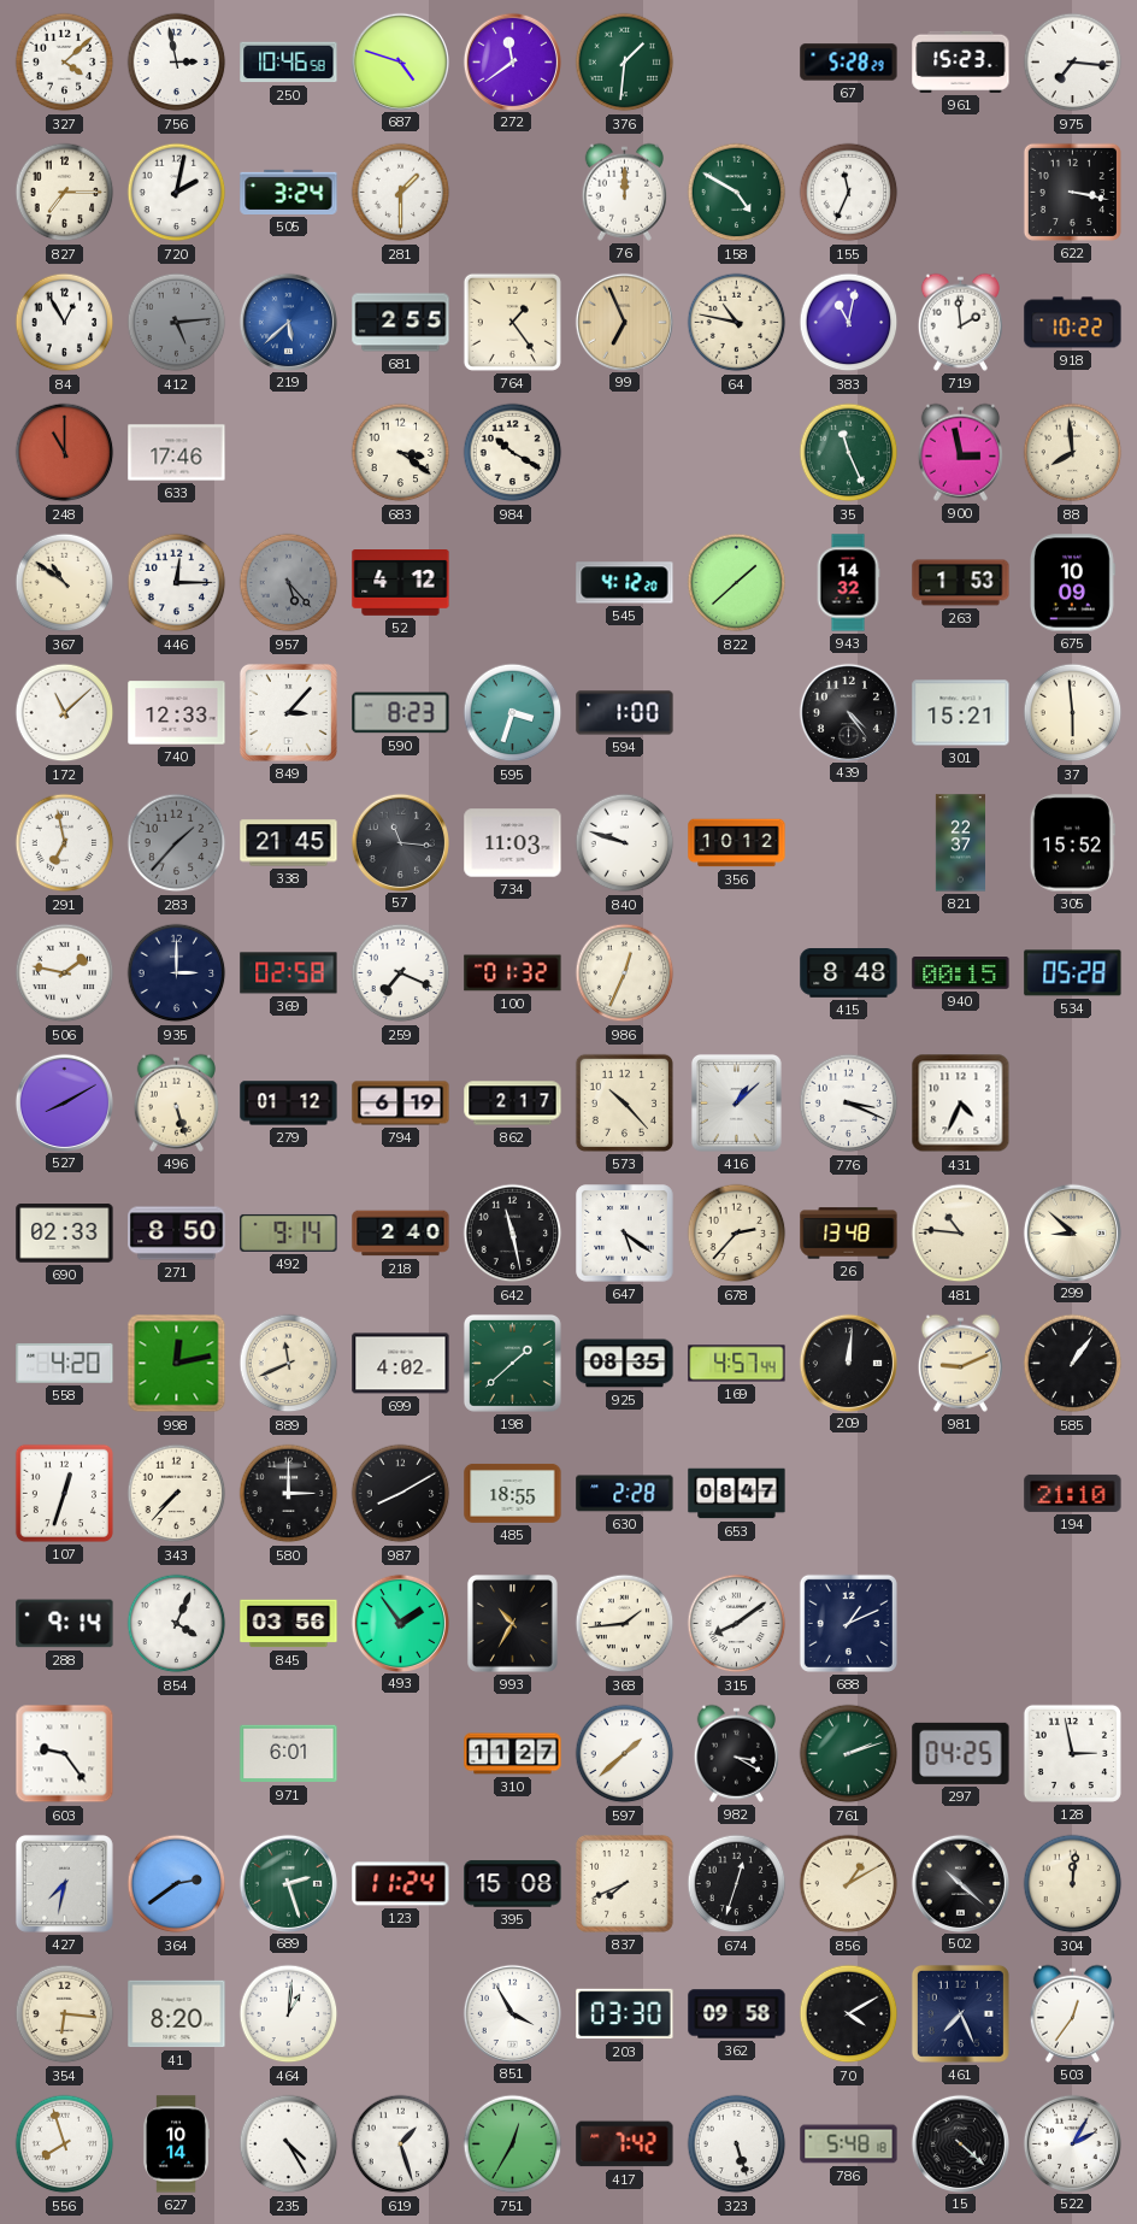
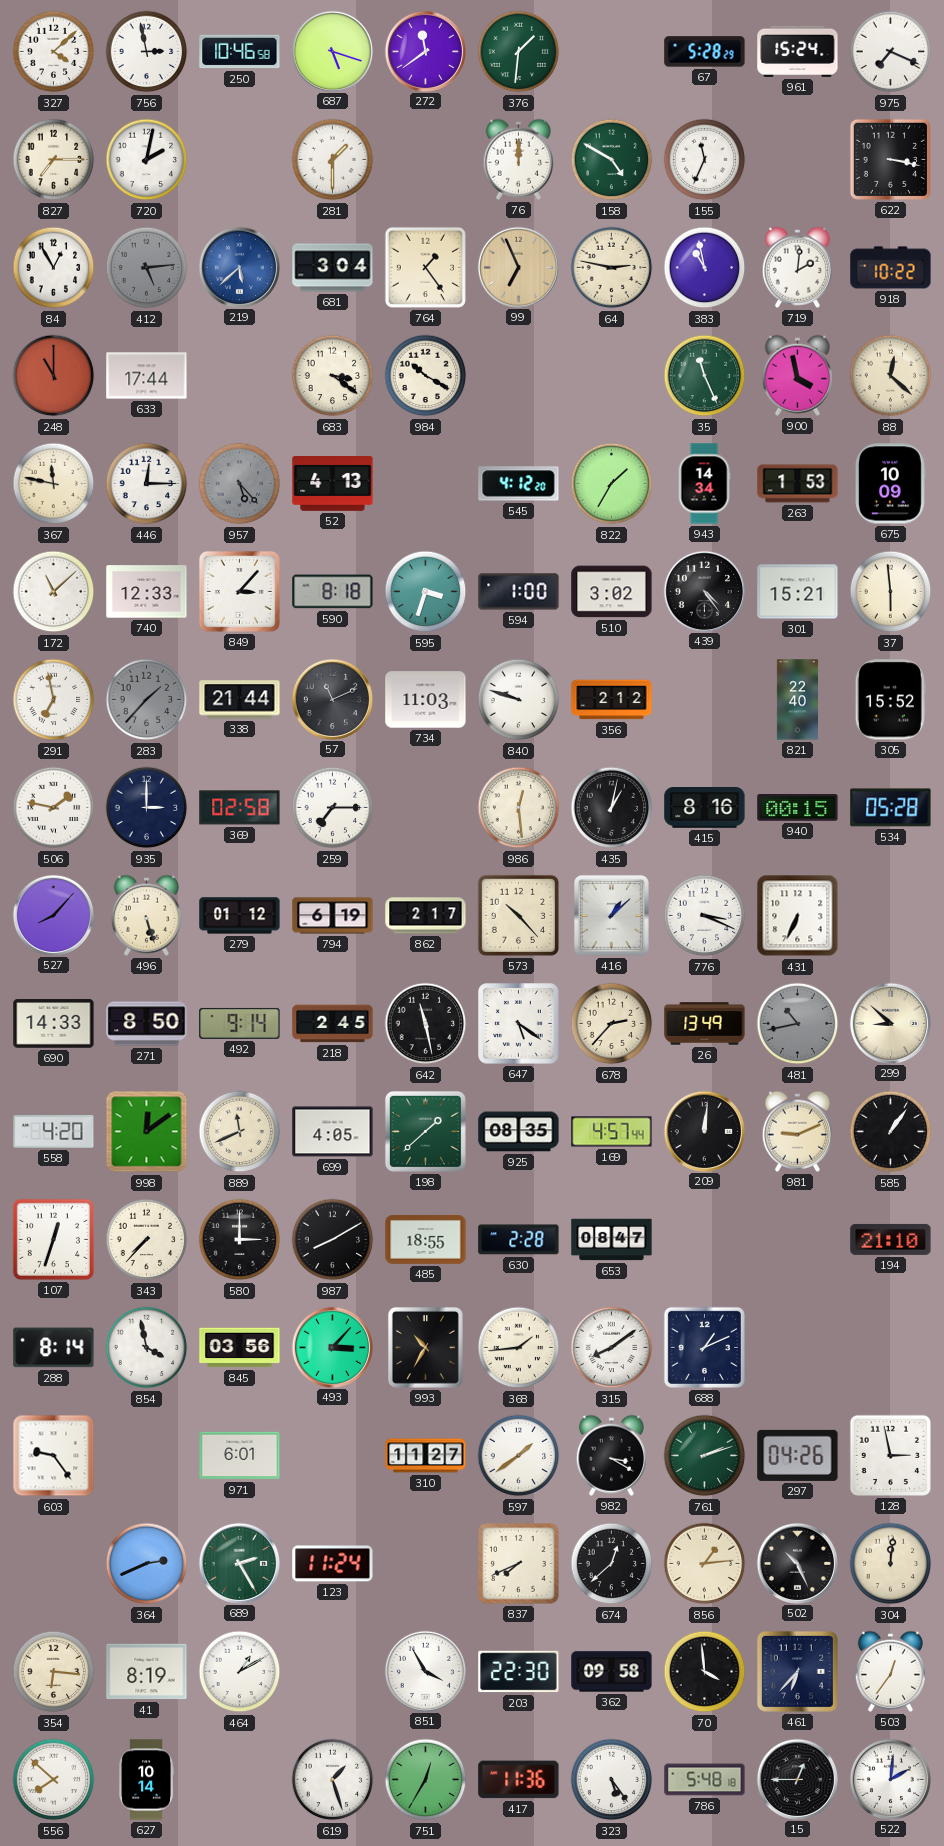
687: 4:48 -> 5:18 (332, 51)
961: 15:23 -> 15:24 (798, 51)
975: 7:16 -> 7:19 (891, 52)
505: 3:24 -> none (289, 192)
681: 2:55 -> 3:04 (333, 268)
64: 10:47 -> 2:47 (612, 268)
383: 11:02 -> 10:58 (705, 268)
719: 1:59 -> 2:01 (797, 267)
633: 17:46 -> 17:44 (147, 376)
900: 2:58 -> 3:58 (797, 375)
88: 7:59 -> 12:22 (891, 376)
367: 10:51 -> 11:47 (54, 484)
52: 4:12 -> 4:13 (333, 484)
822: 1:38 -> 1:35 (612, 484)
943: 14:32 -> 14:34 (704, 484)
590: 8:23 -> 8:18 (333, 592)
510: none -> 3:02 (612, 592)
338: 21:45 -> 21:44 (240, 700)
57: 11:16 -> 11:11 (332, 699)
356: 10:12 -> 2:12 (612, 700)
821: 22:37 -> 22:40 (797, 700)
259: 7:19 -> 7:15 (333, 808)
100: 01:32 -> none (513, 973)
986: 12:34 -> 12:29 (519, 808)
435: none -> 1:02 (612, 808)
415: 8:48 -> 8:16 (705, 808)
527: 8:10 -> 8:07 (53, 915)
431: 4:34 -> 6:34 (798, 916)
690: 02:33 -> 14:33 (54, 1024)
218: 2:40 -> 2:45 (333, 1024)
26: 13:48 -> 13:49 (705, 1024)
481: 10:46 -> 10:43 (798, 1024)
481 dial: cream -> grey (798, 1024)
998: 12:13 -> 12:09 (147, 1132)
699: 4:02 -> 4:05 (333, 1132)
288: 9:14 -> 8:14 (54, 1348)
854: 4:04 -> 3:58 (147, 1348)
493: 1:54 -> 3:07 (332, 1347)
597: 1:38 -> 1:39 (519, 1456)
297: 04:25 -> 04:26 (798, 1455)
427: 7:32 -> none (64, 1883)
364: 2:39 -> 2:41 (147, 1564)
689: 2:27 -> 2:25 (239, 1563)
395: 15:08 -> none (513, 1884)
674: 12:33 -> 12:38 (612, 1564)
856: 1:10 -> 1:14 (705, 1564)
502: 10:22 -> 10:26 (797, 1563)
41: 8:20 -> 8:19 (147, 1672)
464: 1:01 -> 1:10 (240, 1672)
203: 03:30 -> 22:30 (519, 1672)
70: 4:10 -> 3:59 (705, 1672)
461: 7:26 -> 6:37 (797, 1671)
556: 7:57 -> 7:52 (54, 1780)
235: 4:25 -> none (289, 2144)
417: 7:42 -> 11:36 (519, 1780)
323: 5:27 -> 5:24 (612, 1780)
15: 4:22 -> 12:45 (797, 1779)
522: 2:05 -> 2:01 (890, 1779)
